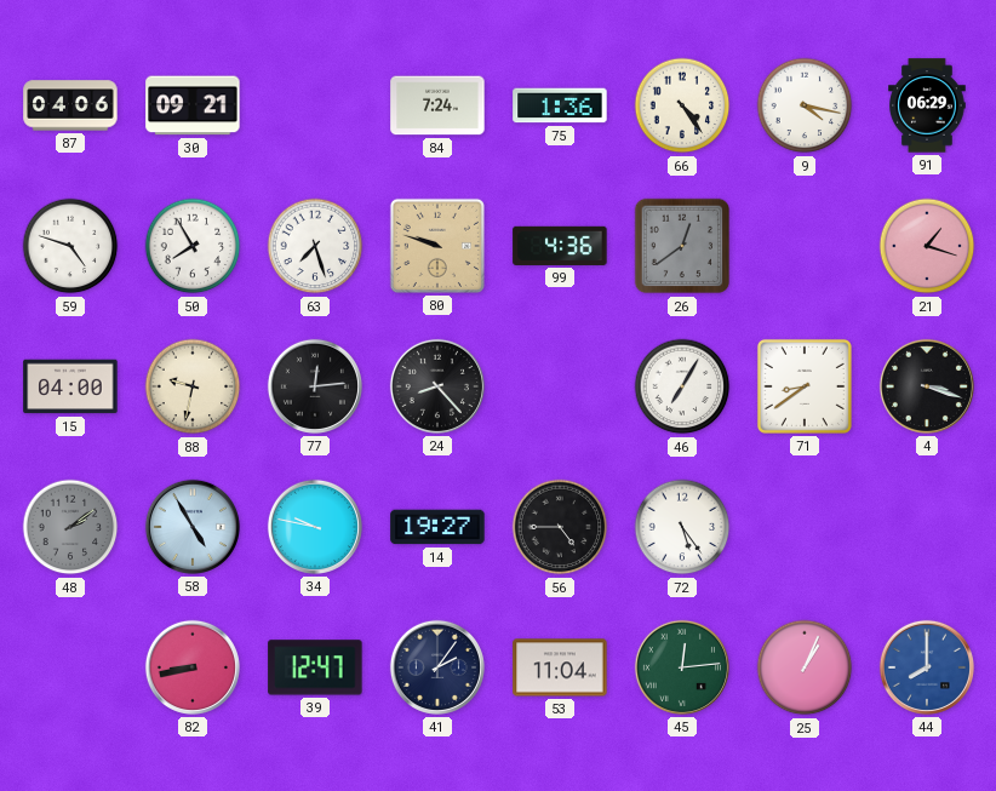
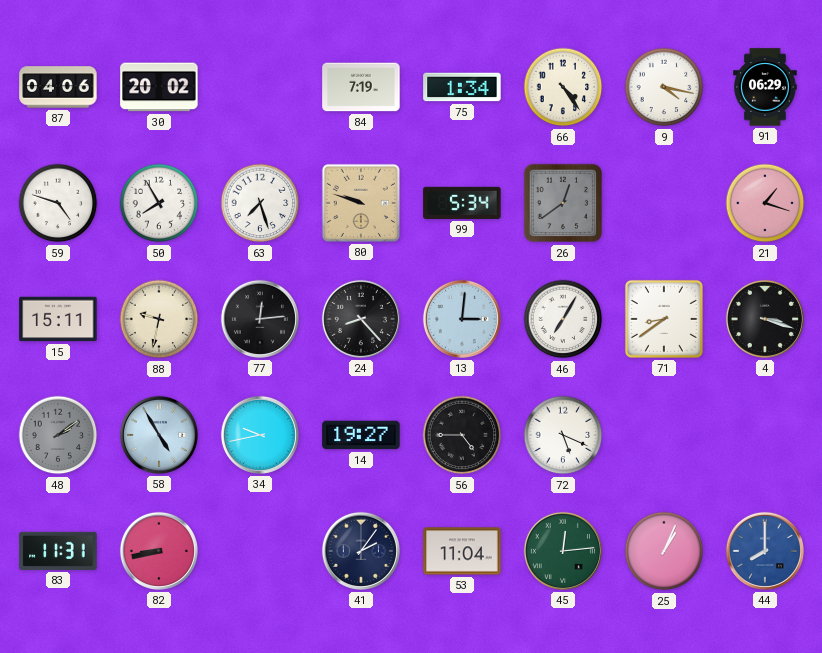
30: 09:21 -> 20:02 (159, 87)
84: 7:24 -> 7:19 (361, 87)
75: 1:36 -> 1:34 (462, 87)
99: 4:36 -> 5:34 (462, 203)
15: 04:00 -> 15:11 (58, 319)
13: none -> 3:01 (462, 319)
34: 9:47 -> 9:43 (260, 435)
72: 5:24 -> 5:19 (563, 435)
83: none -> 11:31 (58, 551)
39: 12:47 -> none (315, 667)
